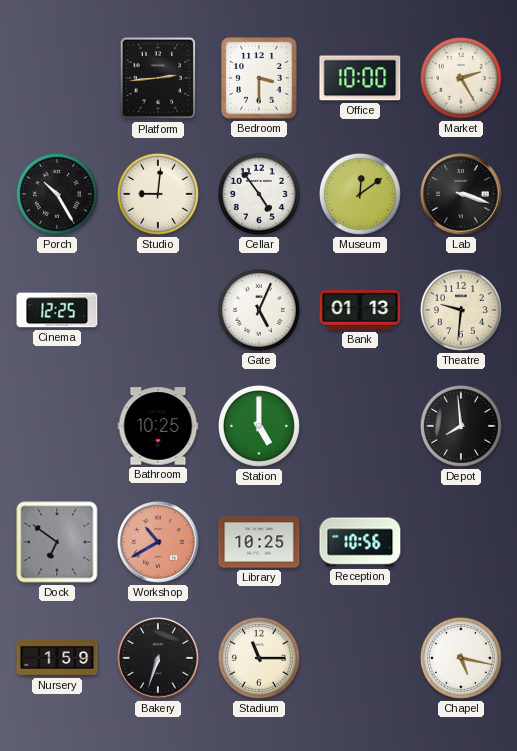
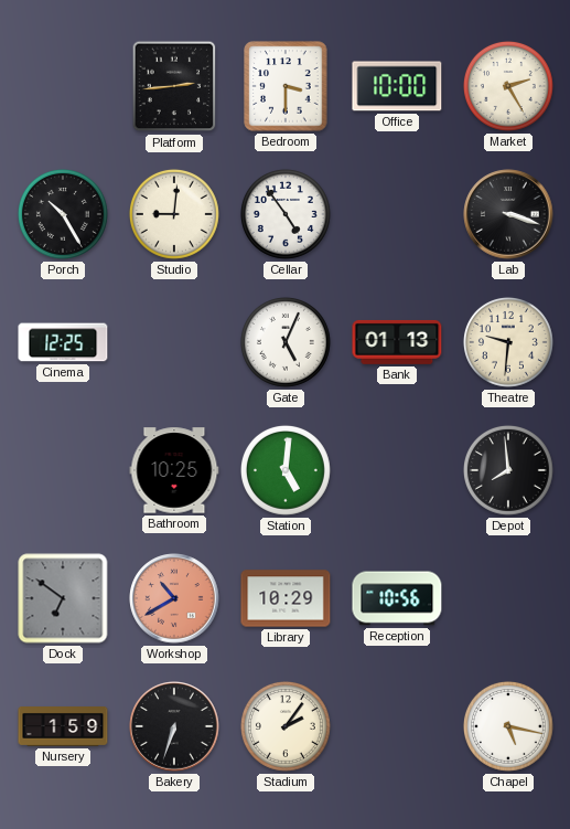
Museum: 12:09 -> none (360, 194)
Station: 5:00 -> 5:01 (286, 470)
Library: 10:25 -> 10:29 (286, 598)
Stadium: 11:15 -> 2:06 (286, 726)
